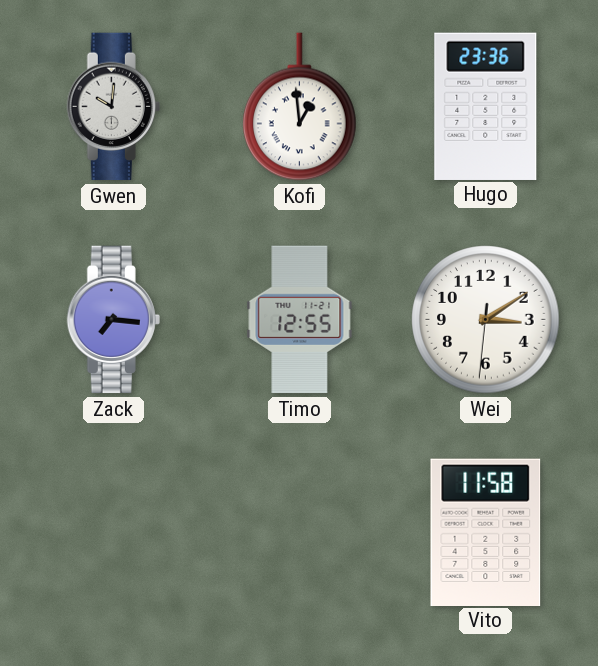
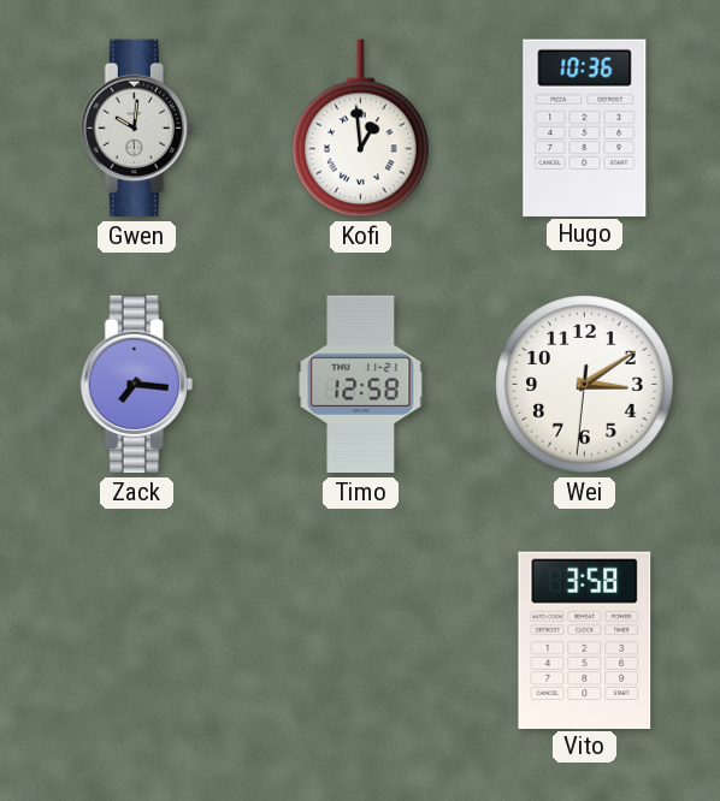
Hugo: 23:36 -> 10:36 (585, 127)
Timo: 12:55 -> 12:58 (361, 385)
Vito: 11:58 -> 3:58 (585, 640)
